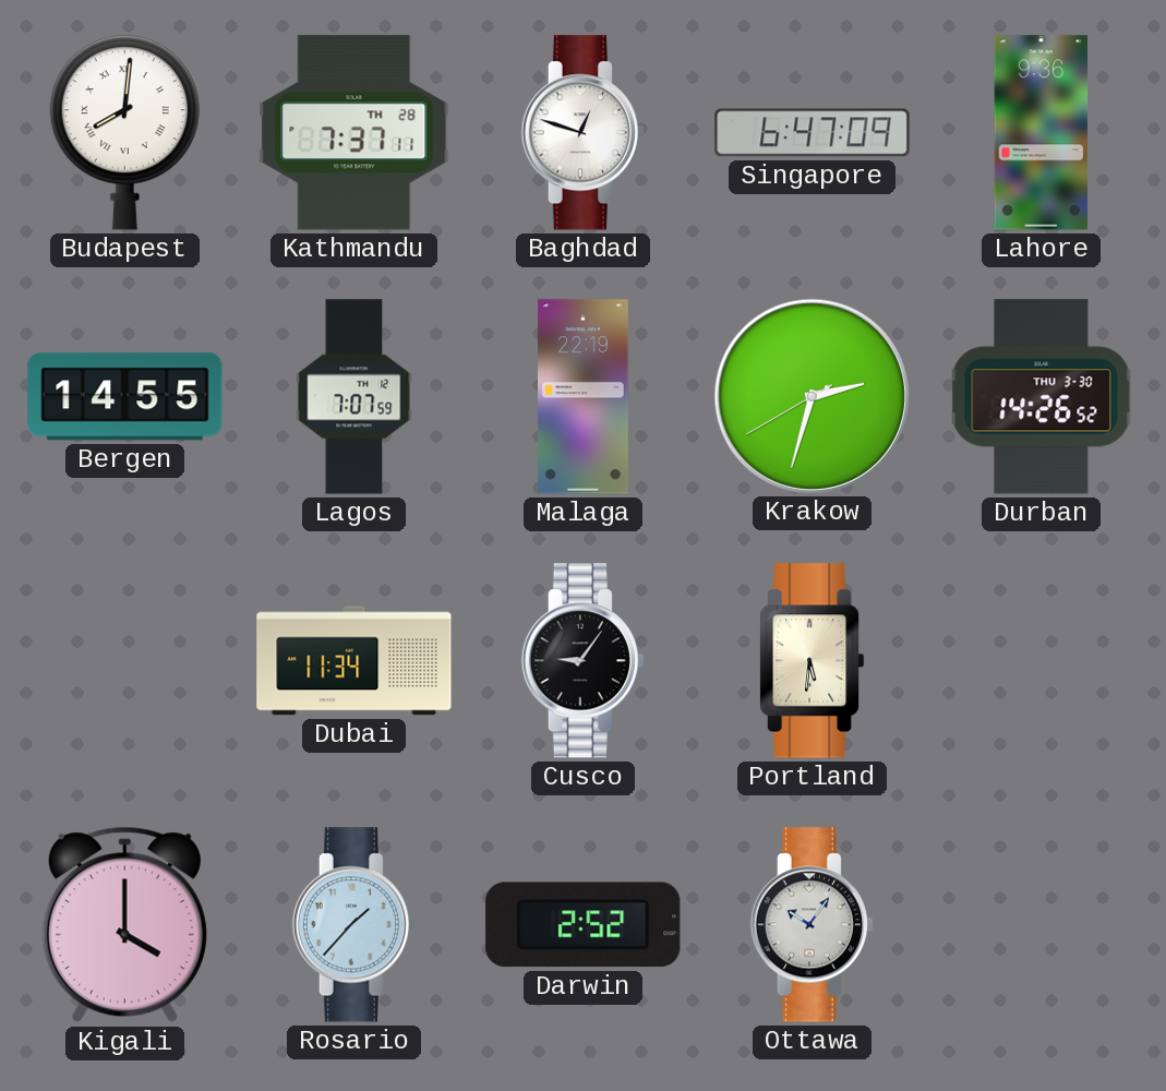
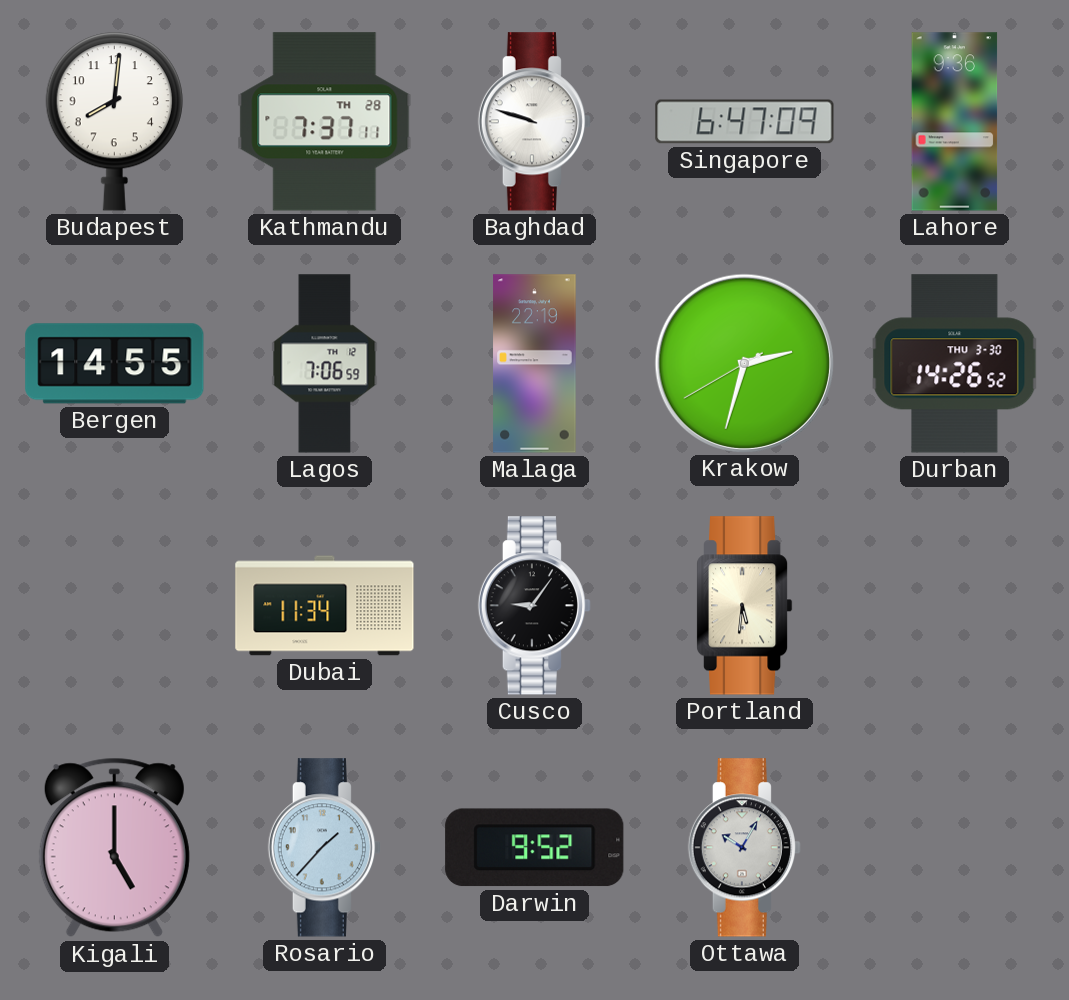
Budapest numerals: Roman -> Arabic (114, 122)
Baghdad: 12:48 -> 9:48 (534, 122)
Lagos: 7:07 -> 7:06 (325, 364)
Kigali: 4:00 -> 5:00 (114, 848)
Darwin: 2:52 -> 9:52 (535, 848)
Ottawa: 10:06 -> 10:05 (744, 848)
